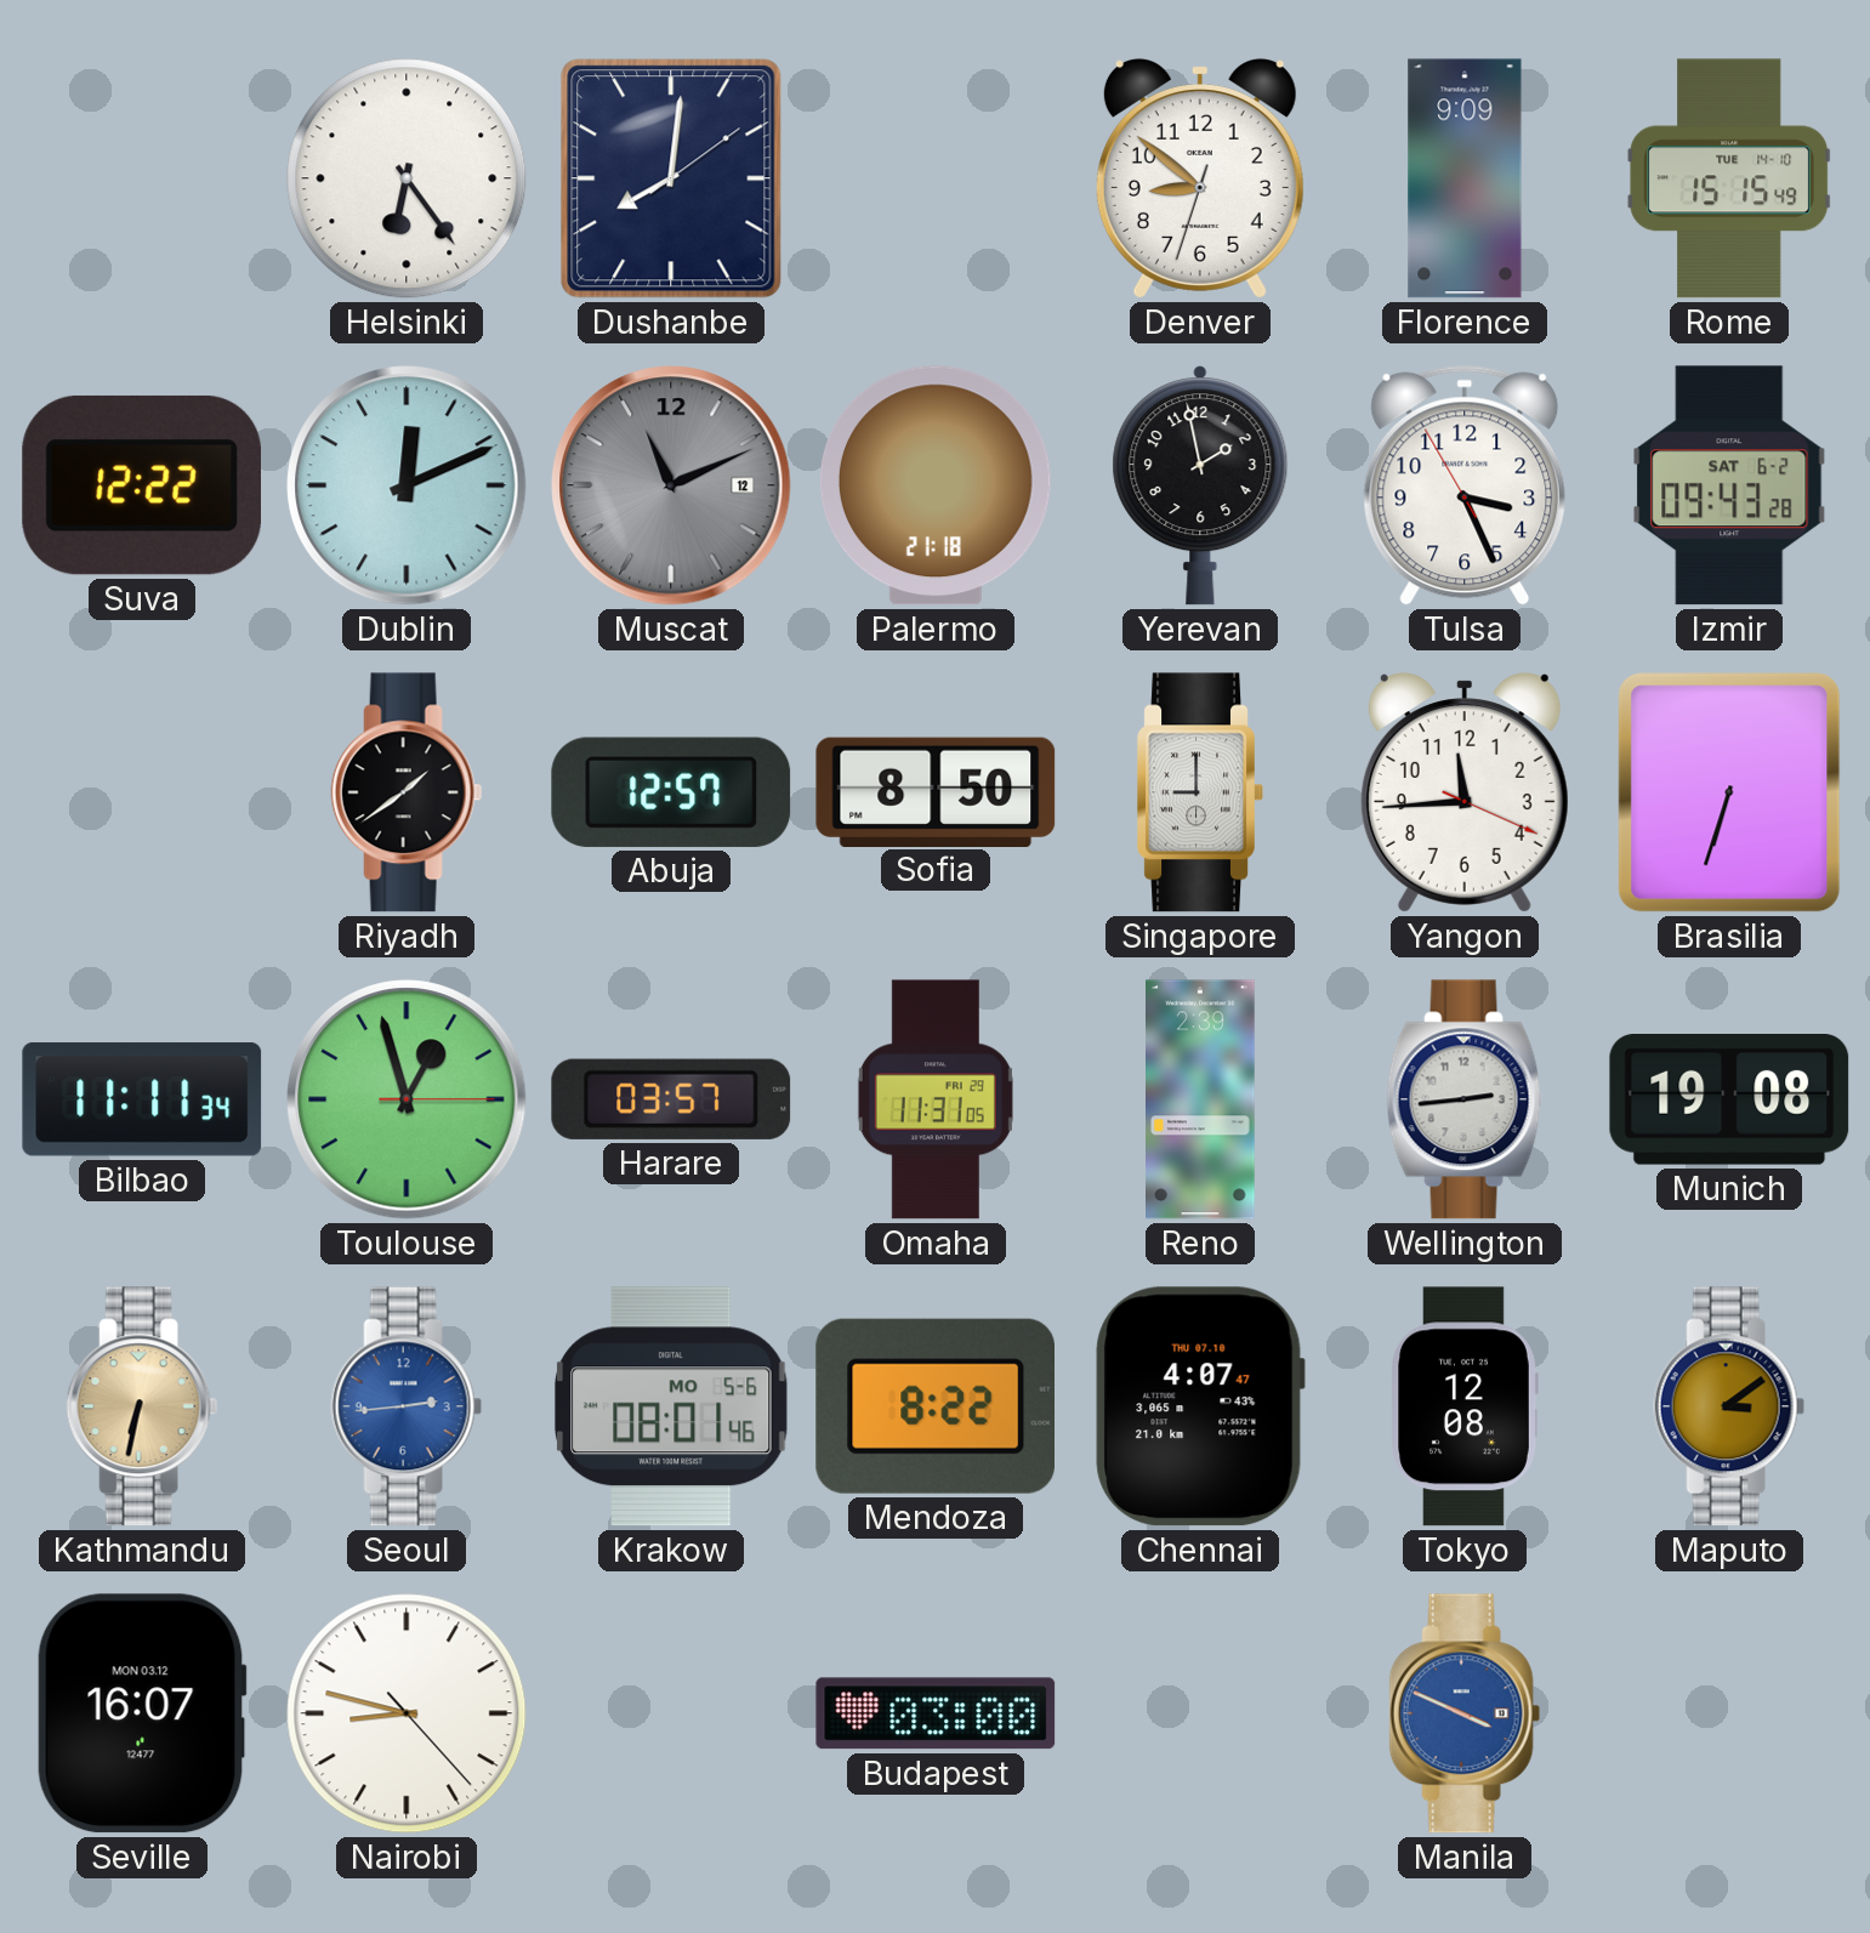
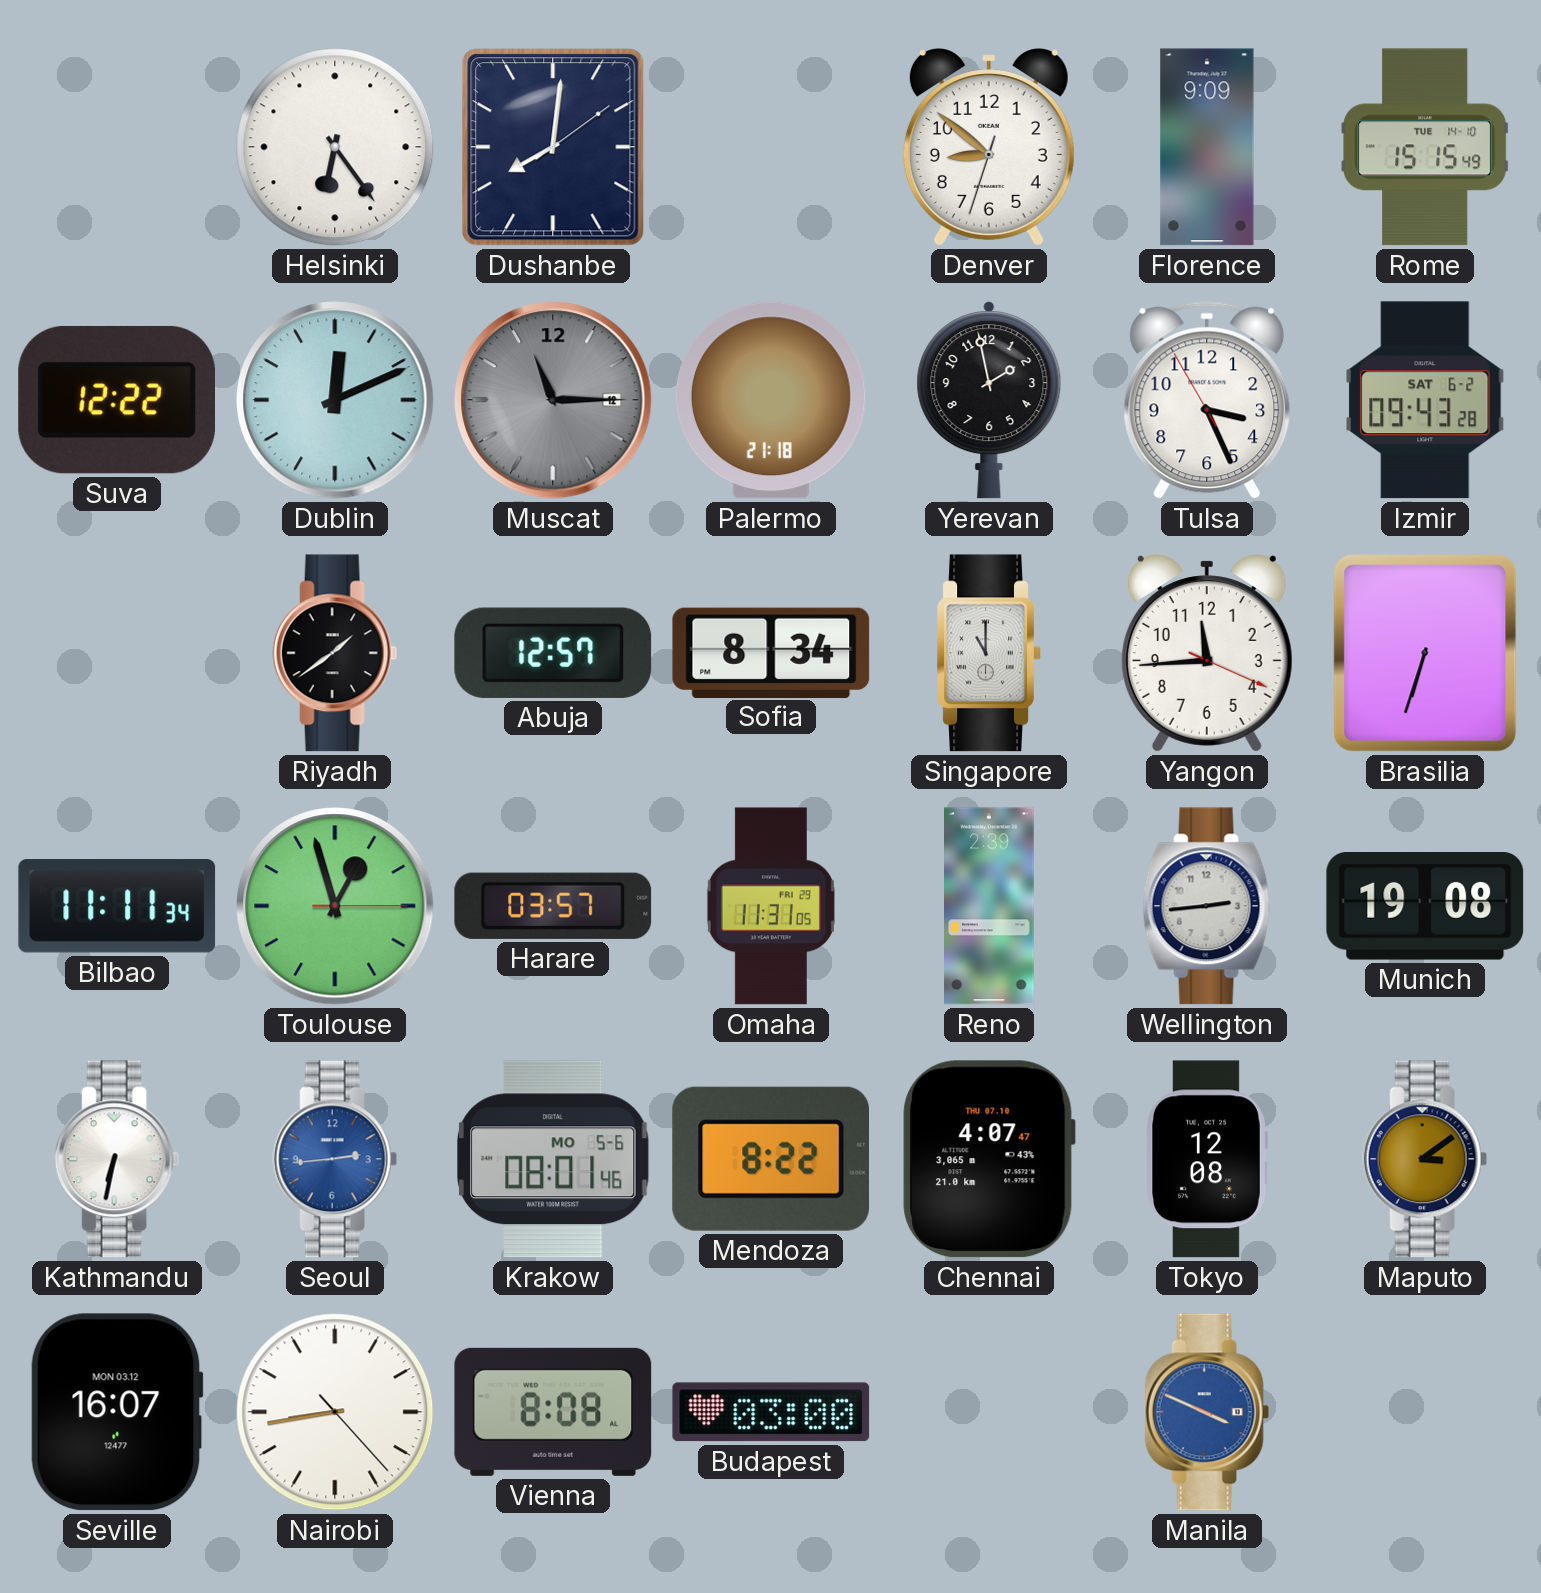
Muscat: 11:11 -> 11:15 (553, 400)
Sofia: 8:50 -> 8:34 (771, 652)
Singapore: 9:00 -> 11:00 (989, 653)
Kathmandu dial: champagne -> white (117, 1159)
Nairobi: 8:47 -> 8:43 (335, 1412)
Vienna: none -> 8:08 (553, 1412)
